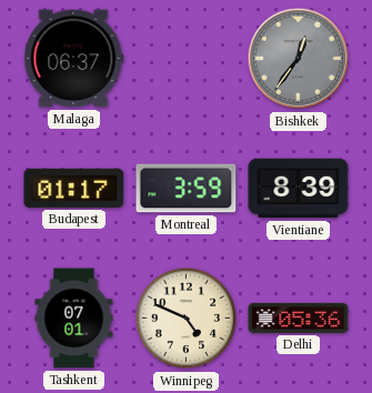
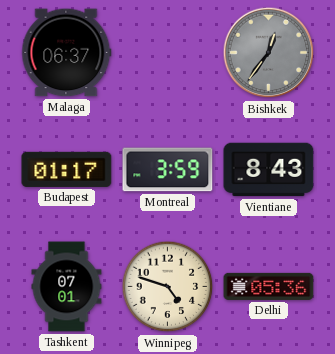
Vientiane: 8:39 -> 8:43 (269, 170)
Winnipeg: 4:49 -> 4:48 (168, 287)
